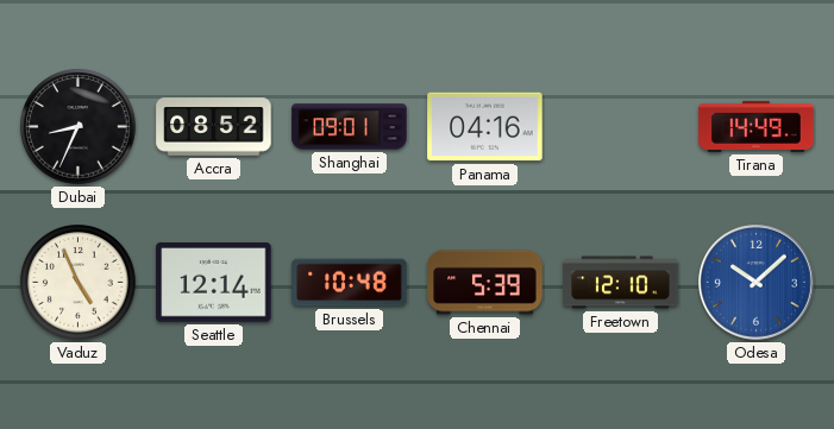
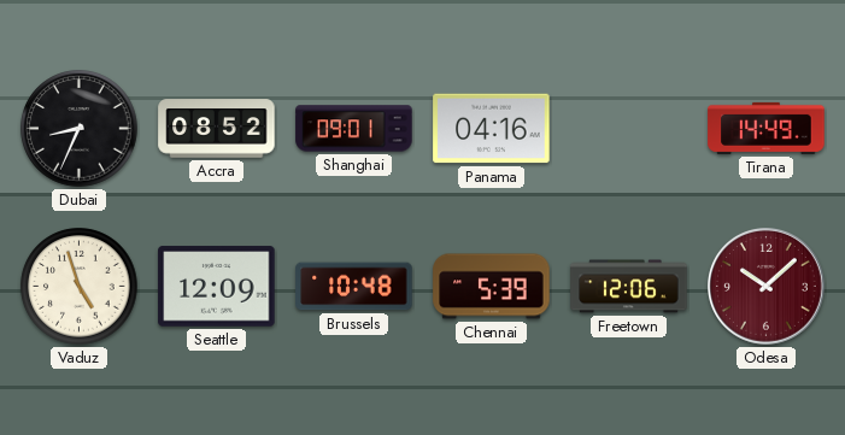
Vaduz: 4:56 -> 4:57 (80, 287)
Seattle: 12:14 -> 12:09 (217, 287)
Freetown: 12:10 -> 12:06 (629, 287)
Odesa dial: blue -> burgundy (767, 287)
